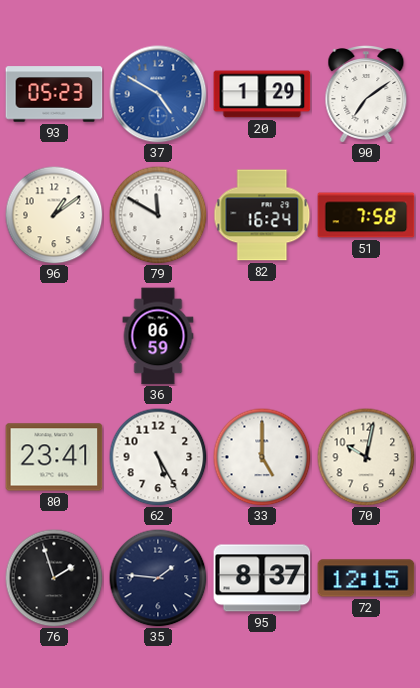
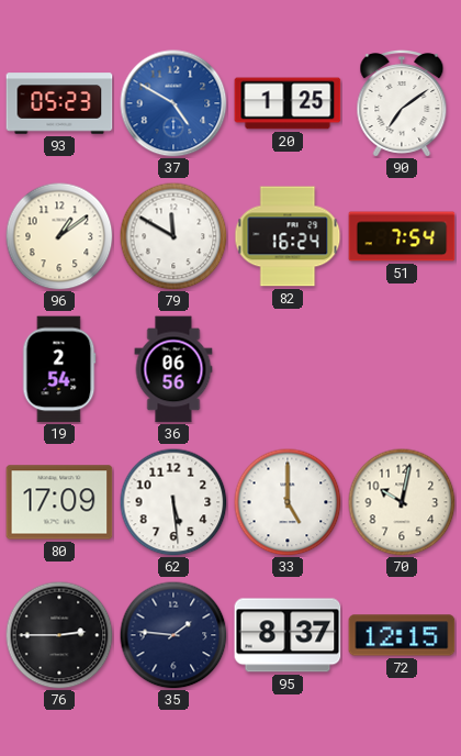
20: 1:29 -> 1:25 (288, 103)
51: 7:58 -> 7:54 (402, 236)
19: none -> 2:54 (59, 369)
36: 06:59 -> 06:56 (173, 369)
80: 23:41 -> 17:09 (59, 502)
62: 5:25 -> 5:29 (173, 502)
76: 1:57 -> 2:45 (59, 635)
